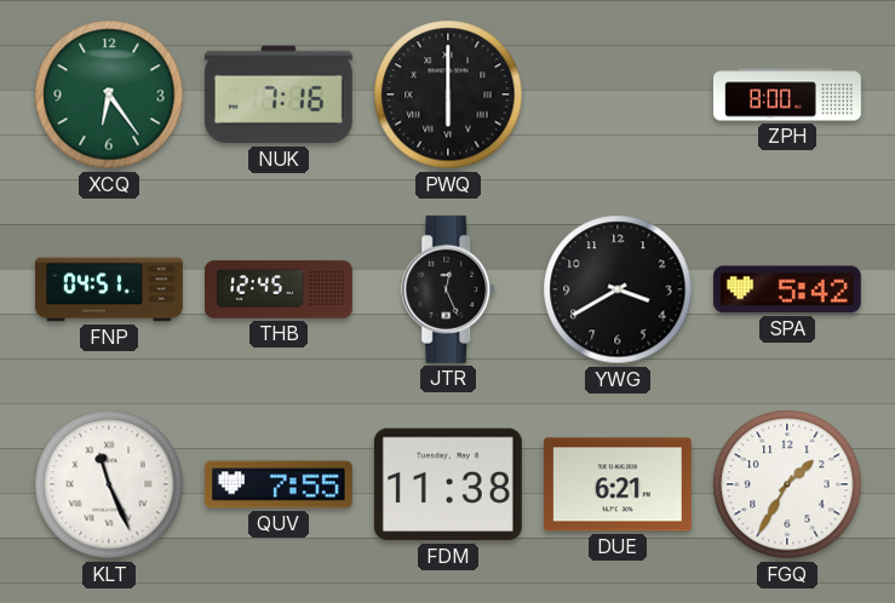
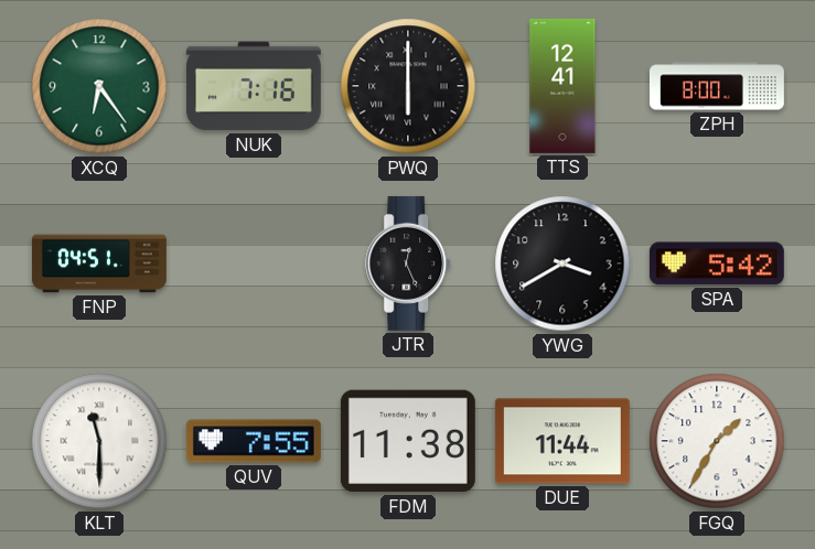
TTS: none -> 12:41 (562, 86)
THB: 12:45 -> none (280, 289)
KLT: 11:26 -> 11:30 (99, 441)
DUE: 6:21 -> 11:44 (562, 441)
